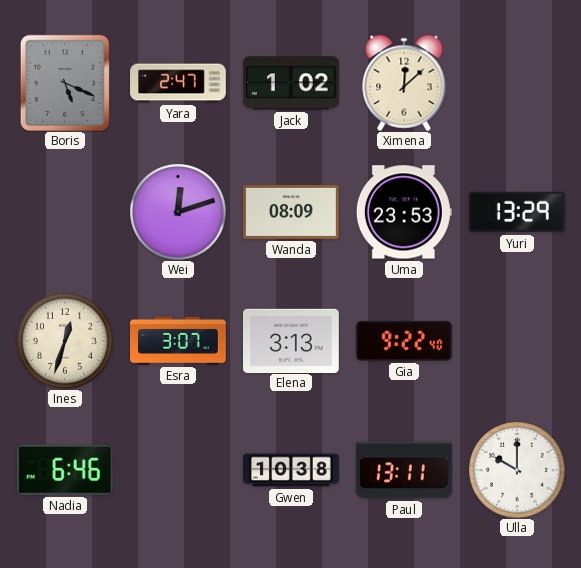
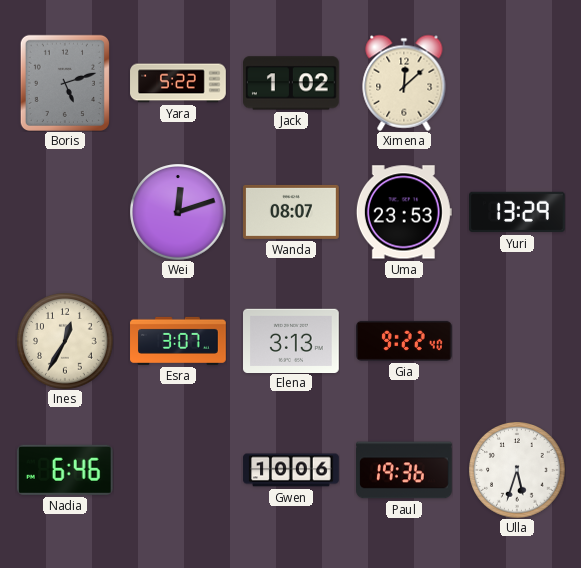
Boris: 5:19 -> 5:12 (65, 83)
Yara: 2:47 -> 5:22 (178, 83)
Wanda: 08:09 -> 08:07 (292, 212)
Ines: 12:33 -> 12:35 (65, 341)
Gwen: 10:38 -> 10:06 (291, 470)
Paul: 13:11 -> 19:36 (405, 470)
Ulla: 10:00 -> 5:33 (517, 470)
